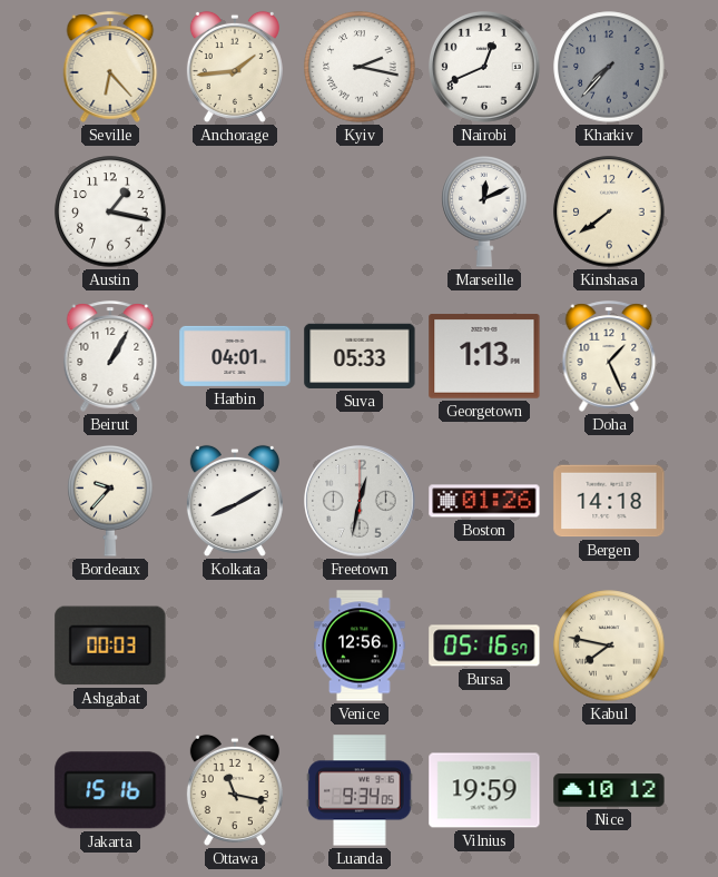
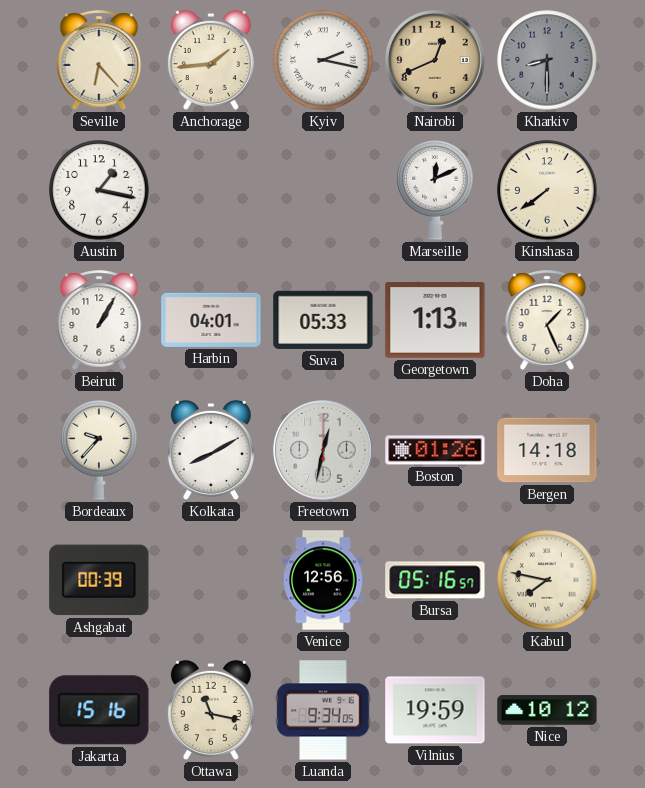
Nairobi dial: white -> champagne (436, 61)
Kharkiv: 7:37 -> 8:30 (547, 60)
Ashgabat: 00:03 -> 00:39 (99, 580)
